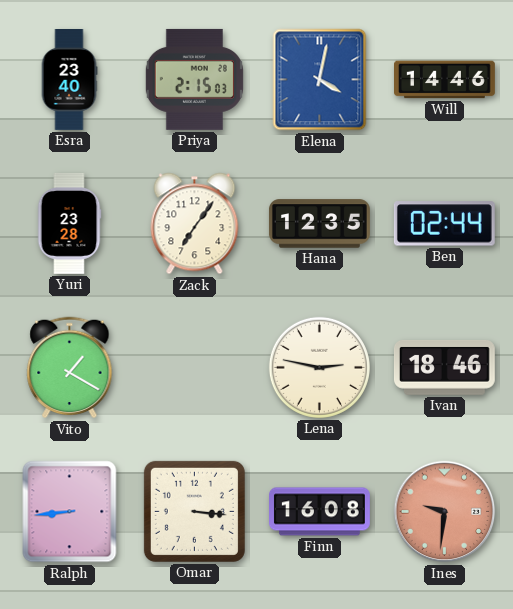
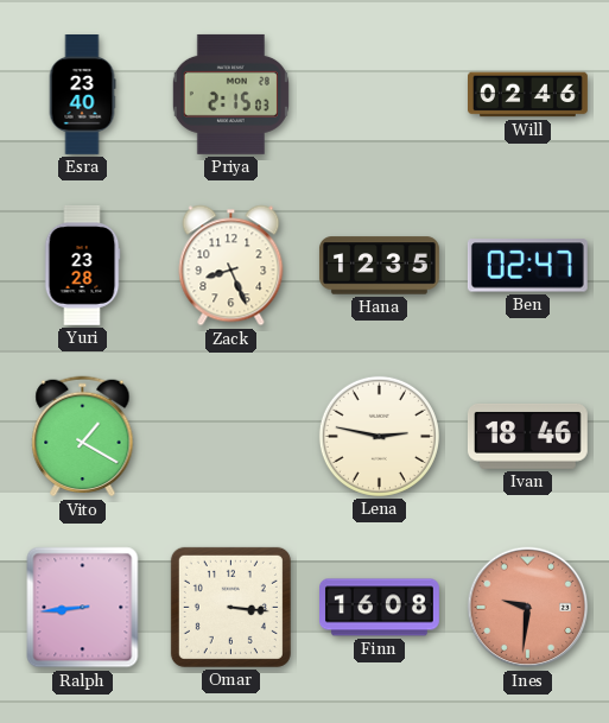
Elena: 4:02 -> none (320, 80)
Will: 14:46 -> 02:46 (528, 95)
Zack: 7:06 -> 8:26 (231, 266)
Ben: 02:44 -> 02:47 (527, 266)
